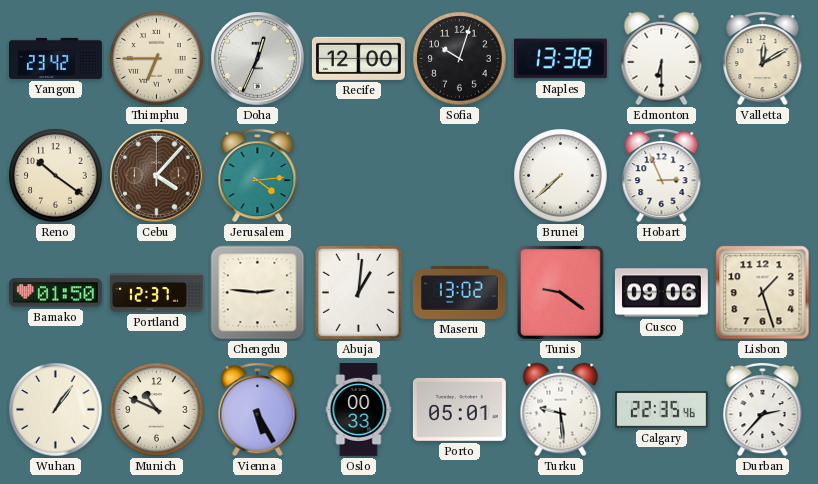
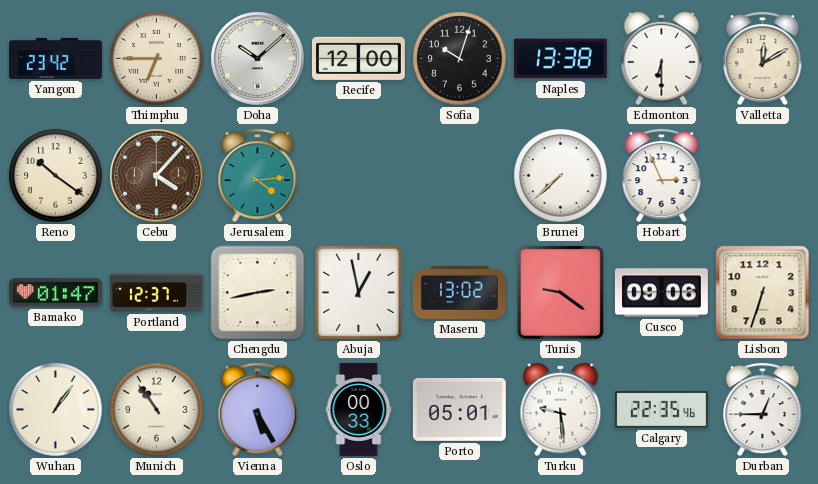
Doha: 12:34 -> 10:08 (258, 59)
Bamako: 01:50 -> 01:47 (55, 293)
Chengdu: 2:46 -> 2:43 (258, 293)
Abuja: 1:01 -> 12:58 (358, 292)
Lisbon: 1:27 -> 6:33 (763, 293)
Munich: 10:49 -> 10:54 (157, 410)
Durban: 2:37 -> 12:45 (763, 409)
